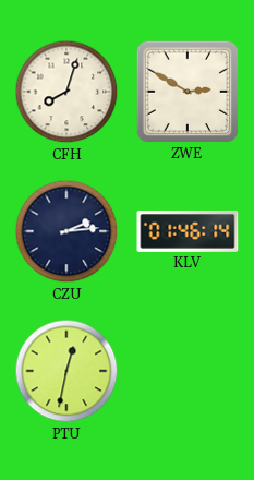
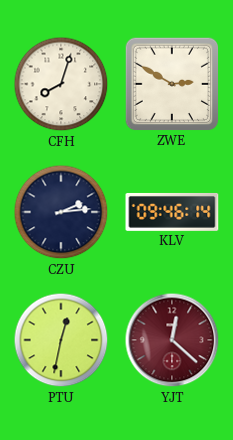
KLV: 01:46 -> 09:46 (172, 212)
YJT: none -> 12:22 (172, 340)
